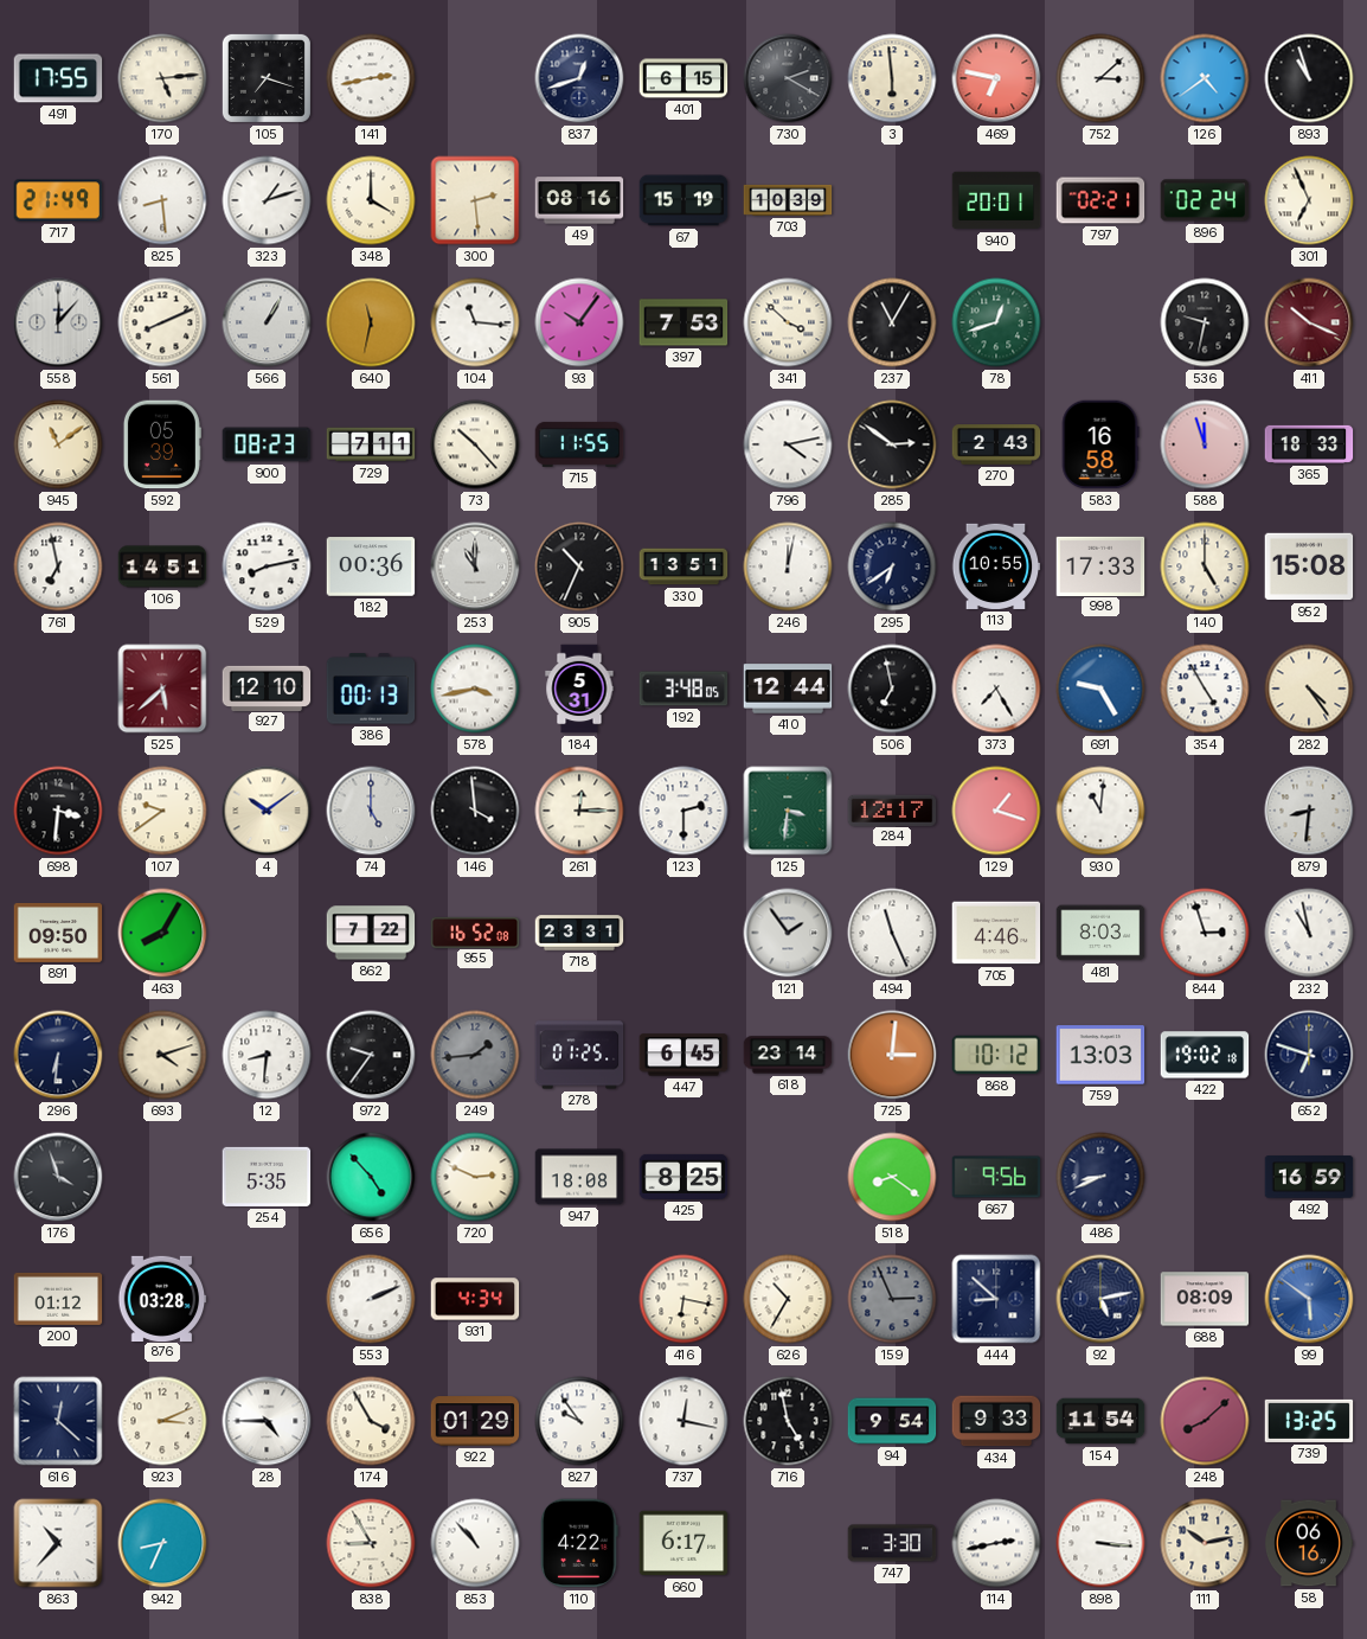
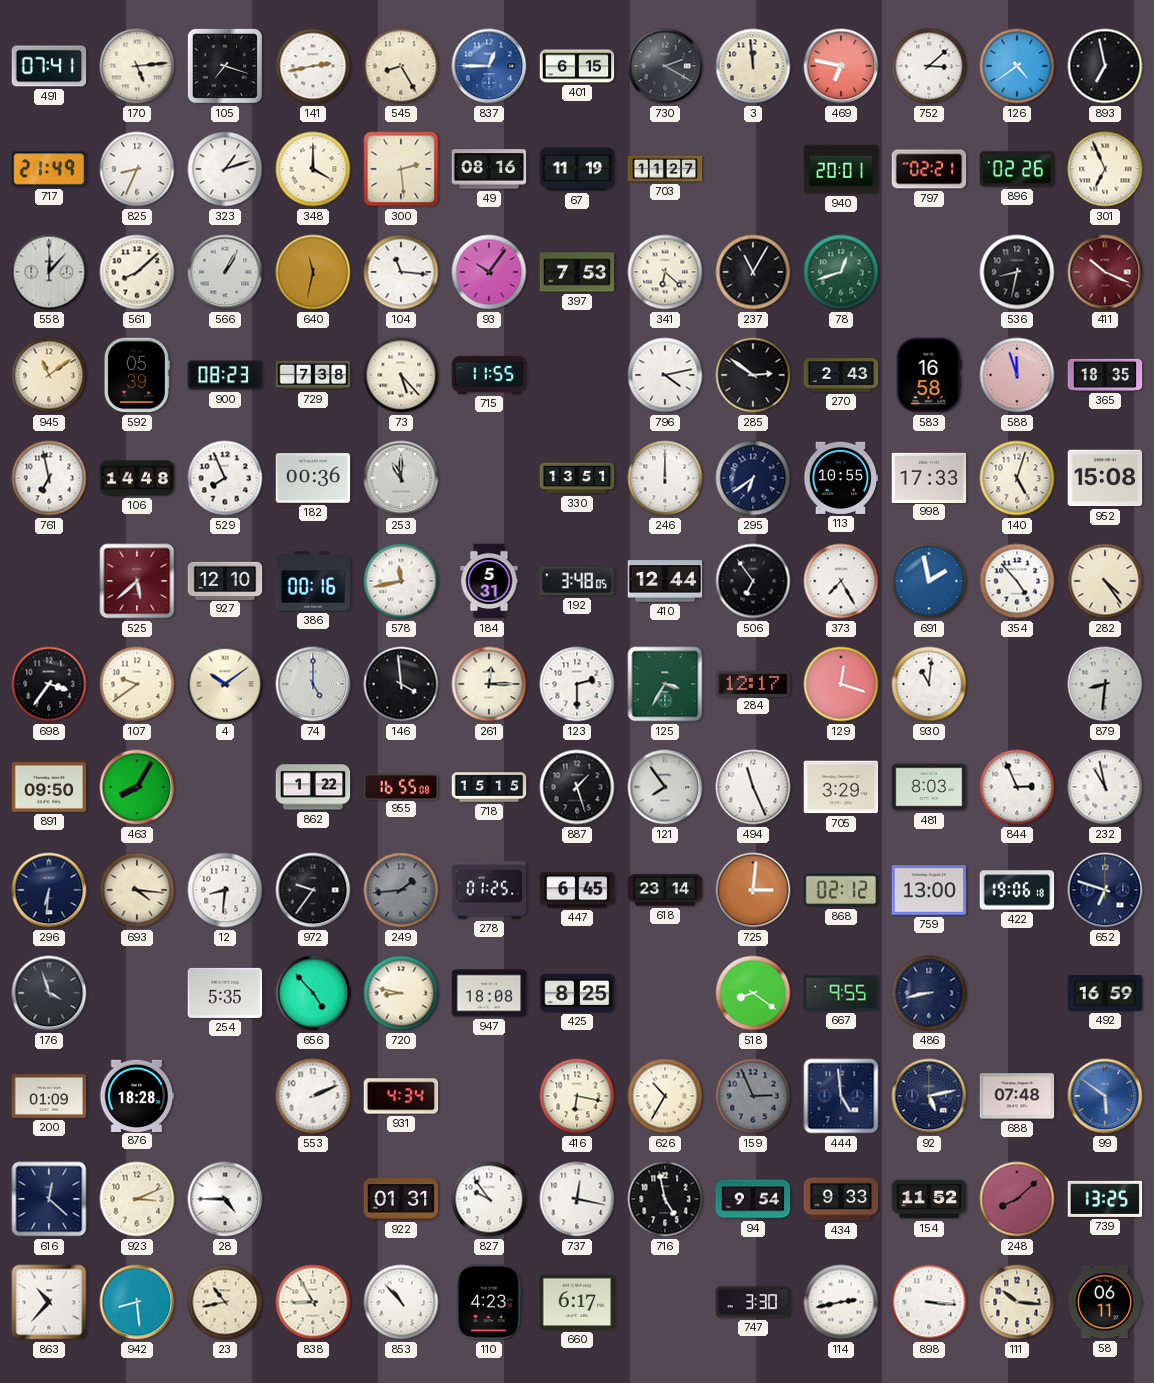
491: 17:55 -> 07:41 (49, 66)
545: none -> 8:25 (401, 66)
837: 12:42 -> 12:45 (489, 66)
837 dial: navy -> blue (489, 66)
3: 5:59 -> 11:59 (753, 66)
893: 10:57 -> 6:58 (1105, 66)
825: 8:29 -> 8:34 (137, 169)
67: 15:19 -> 11:19 (577, 169)
703: 10:39 -> 11:27 (665, 169)
896: 02:24 -> 02:26 (1017, 169)
561: 8:11 -> 8:08 (137, 272)
341: 3:52 -> 6:22 (665, 272)
536: 9:32 -> 8:32 (1017, 272)
729: 7:11 -> 7:38 (313, 375)
73: 10:23 -> 5:23 (401, 375)
365: 18:33 -> 18:35 (1105, 375)
106: 14:51 -> 14:48 (137, 478)
529: 8:13 -> 7:56 (225, 478)
905: 10:34 -> none (579, 566)
246: 12:02 -> 12:00 (665, 478)
140: 5:00 -> 5:03 (1017, 478)
386: 00:13 -> 00:16 (313, 581)
578: 3:43 -> 11:43 (401, 581)
506: 6:58 -> 6:54 (753, 581)
691: 9:25 -> 1:58 (929, 581)
354: 4:55 -> 4:53 (1017, 581)
698: 3:31 -> 3:36 (49, 684)
125: 3:31 -> 3:35 (665, 684)
129: 1:18 -> 12:18 (841, 684)
862: 7:22 -> 1:22 (313, 787)
955: 16:52 -> 16:55 (401, 786)
718: 23:31 -> 15:15 (489, 787)
887: none -> 1:27 (577, 787)
121: 1:54 -> 7:54 (665, 787)
705: 4:46 -> 3:29 (841, 787)
844: 2:57 -> 2:56 (1017, 787)
693: 4:12 -> 4:16 (137, 890)
868: 10:12 -> 02:12 (841, 890)
759: 13:03 -> 13:00 (929, 890)
422: 19:02 -> 19:06 (1017, 890)
720: 2:49 -> 8:47 (401, 993)
667: 9:56 -> 9:55 (841, 993)
486: 8:41 -> 8:43 (929, 993)
200: 01:12 -> 01:09 (49, 1096)
876: 03:28 -> 18:28 (137, 1095)
444: 8:52 -> 4:59 (841, 1096)
688: 08:09 -> 07:48 (1017, 1096)
174: 3:55 -> none (371, 1421)
922: 01:29 -> 01:31 (401, 1199)
154: 11:54 -> 11:52 (929, 1199)
942: 8:34 -> 8:29 (137, 1302)
23: none -> 10:43 (225, 1302)
110: 4:22 -> 4:23 (489, 1302)
111: 10:13 -> 10:16 (1017, 1302)
58: 06:16 -> 06:11 (1105, 1302)
